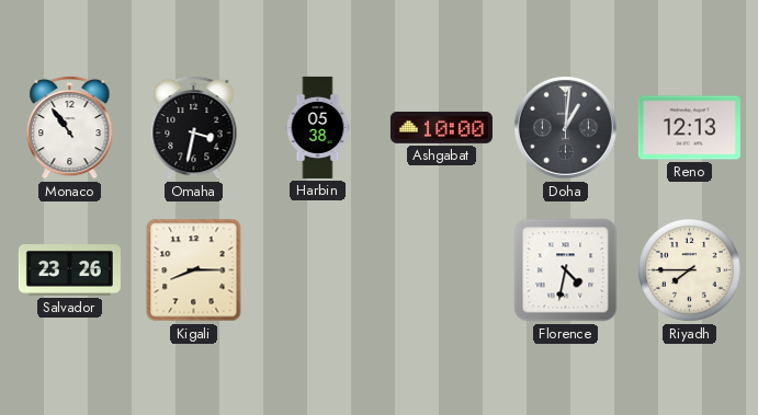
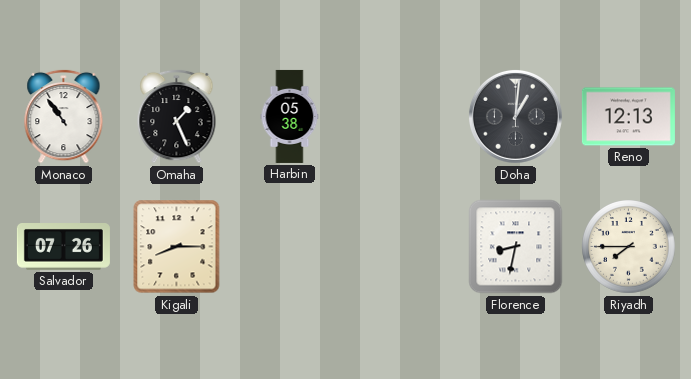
Omaha: 3:32 -> 1:26 (177, 116)
Ashgabat: 10:00 -> none (441, 127)
Salvador: 23:26 -> 07:26 (63, 247)
Florence: 4:32 -> 8:32 (516, 247)
